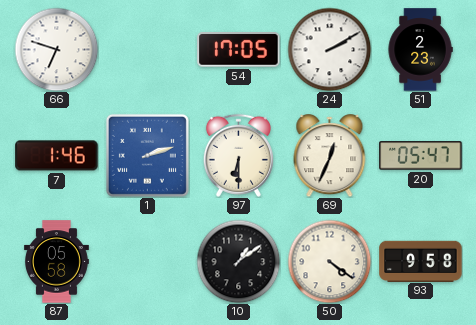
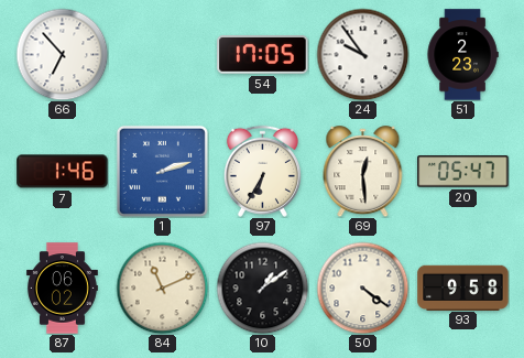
66: 6:48 -> 6:53 (62, 54)
24: 2:10 -> 9:54 (362, 54)
97: 6:30 -> 6:35 (262, 171)
69: 12:34 -> 12:29 (363, 172)
87: 05:58 -> 06:02 (62, 289)
84: none -> 11:11 (162, 288)
